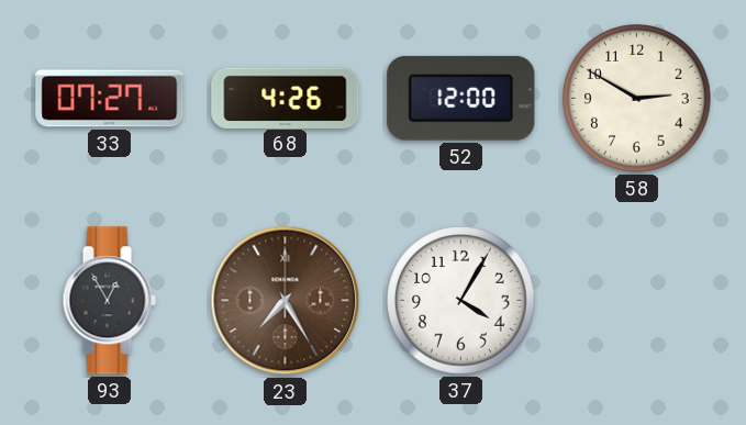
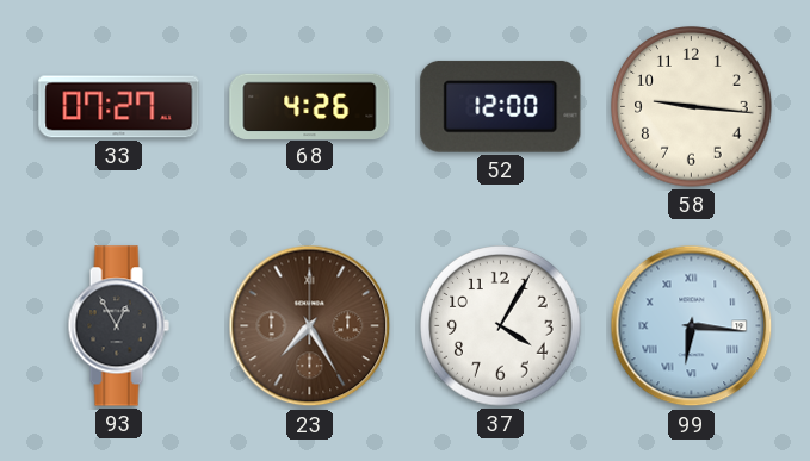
58: 2:50 -> 9:16 (692, 107)
99: none -> 6:16 (692, 326)
